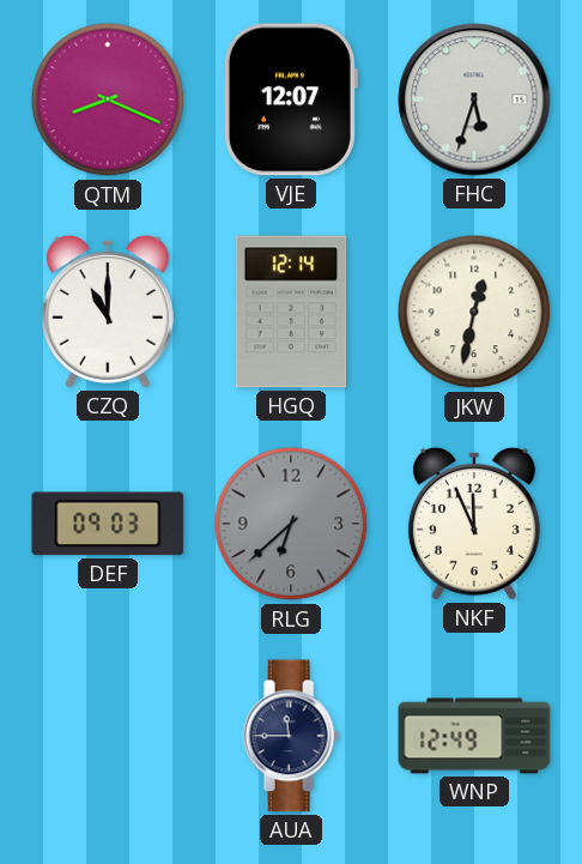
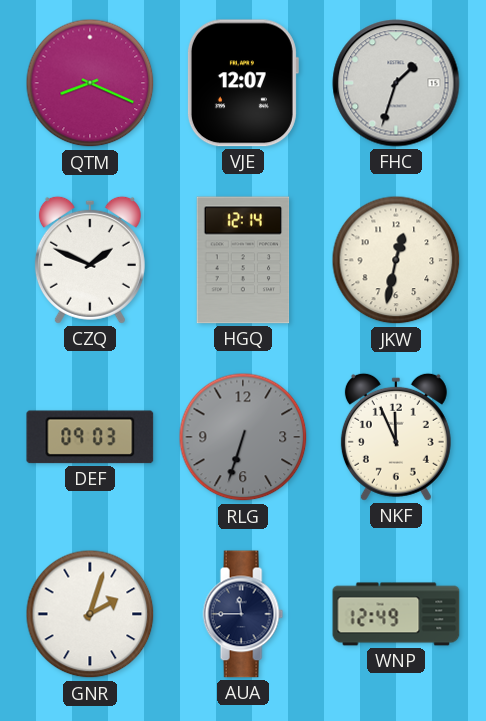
FHC: 5:33 -> 1:33 (396, 83)
CZQ: 11:00 -> 1:49 (90, 260)
RLG: 6:38 -> 6:33 (243, 437)
GNR: none -> 2:03 (90, 614)
